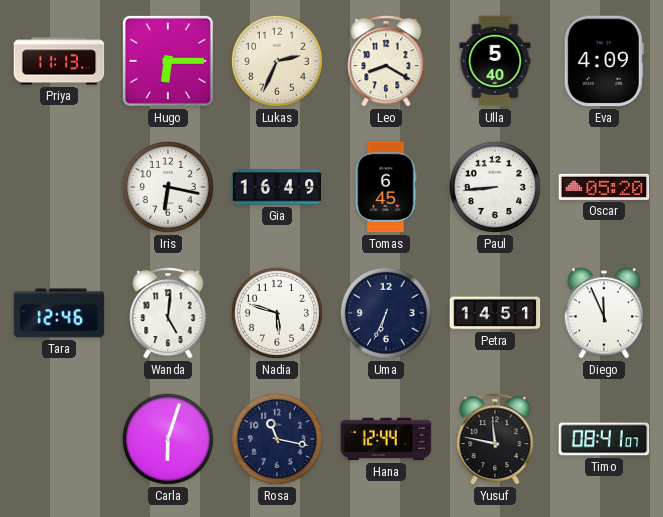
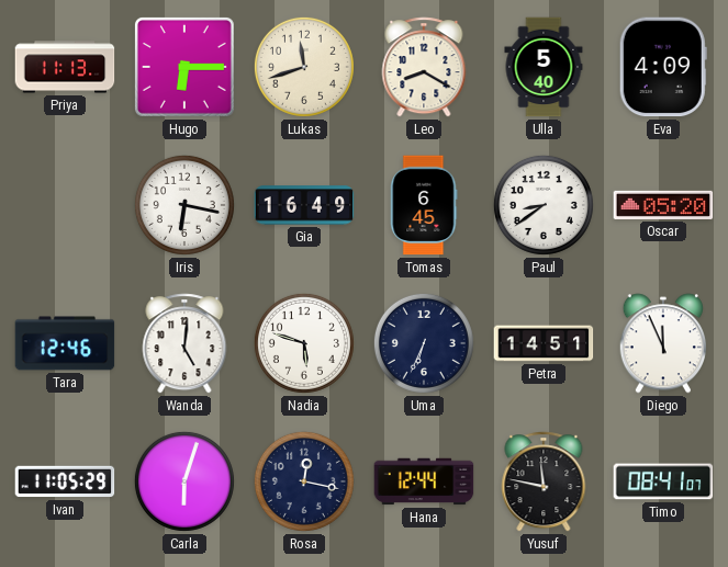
Lukas: 2:34 -> 11:42 (304, 67)
Paul: 8:44 -> 8:39 (544, 205)
Ivan: none -> 11:05 (65, 481)
Rosa: 11:17 -> 12:17 (304, 481)
